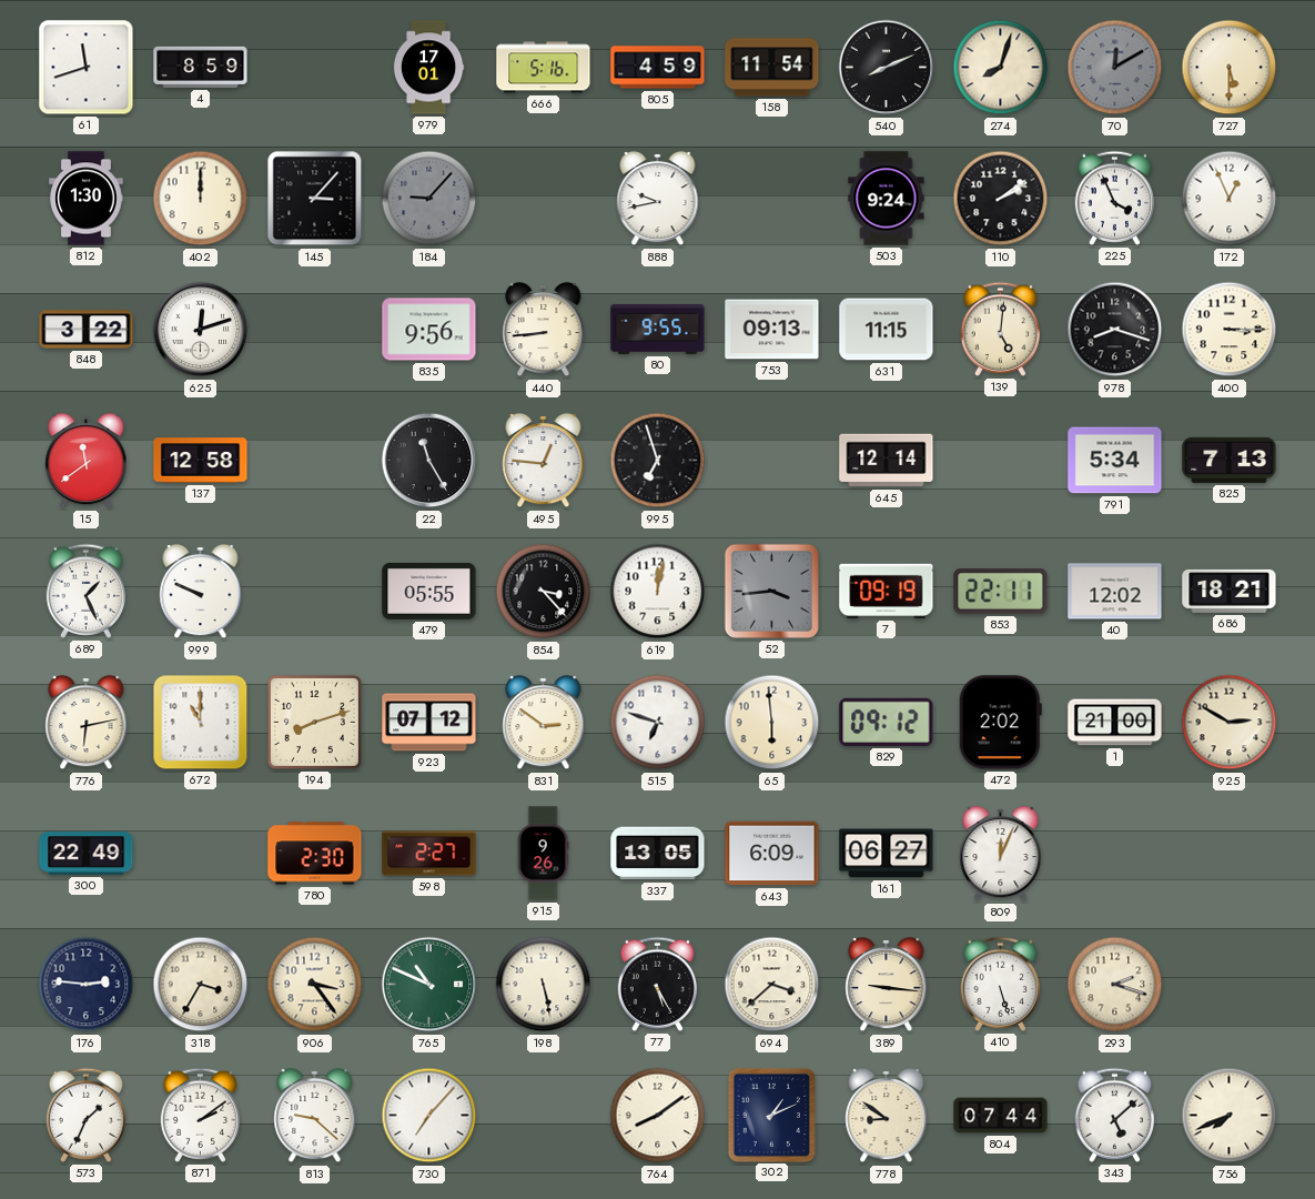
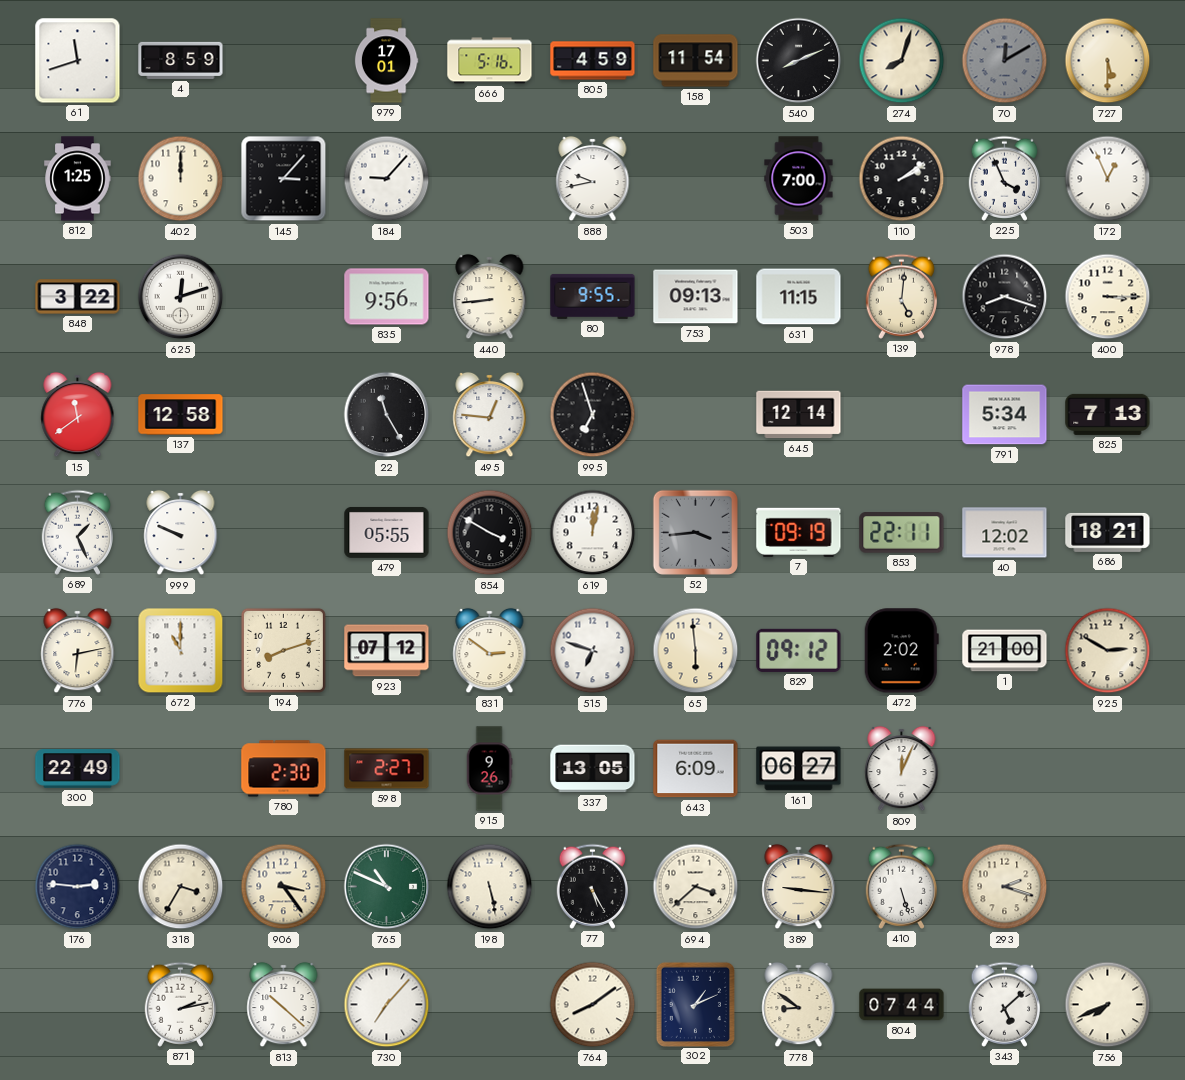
812: 1:30 -> 1:25 (78, 179)
184 dial: grey -> white (387, 179)
503: 9:24 -> 7:00 (799, 179)
854: 3:23 -> 3:50 (490, 533)
573: 1:34 -> none (85, 1115)
871: 2:09 -> 2:13 (180, 1004)
813: 9:22 -> 10:22 (284, 1005)
